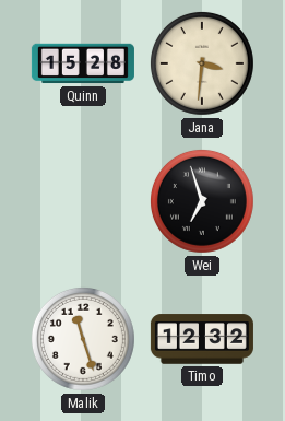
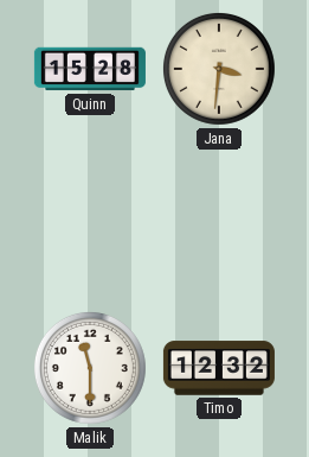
Wei: 6:57 -> none (202, 201)
Malik: 11:27 -> 11:30 (90, 368)
